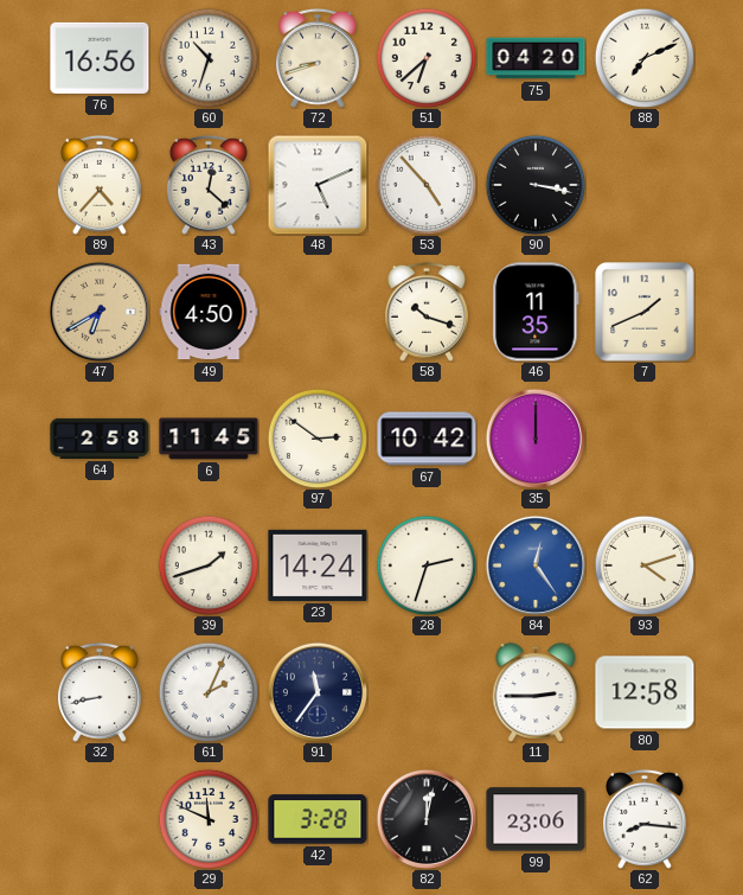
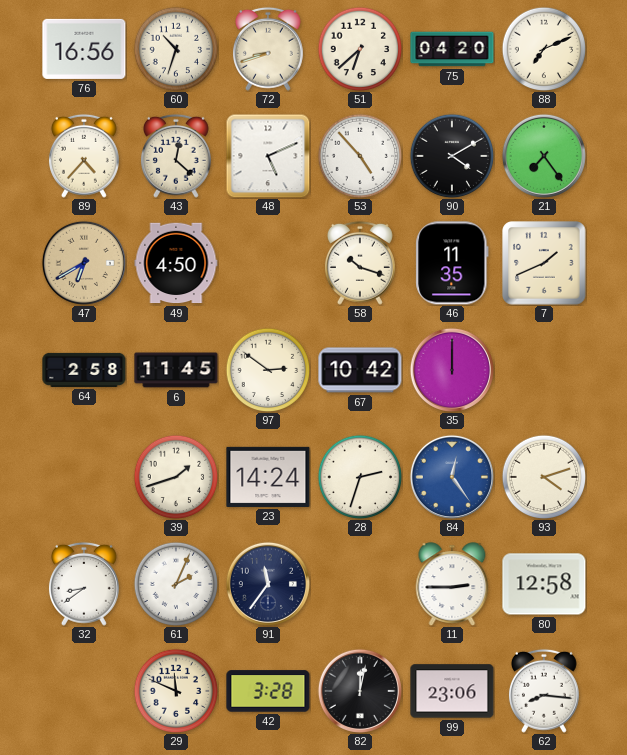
90: 3:17 -> 4:10 (452, 156)
21: none -> 7:24 (544, 156)
32: 8:43 -> 8:39 (84, 584)
